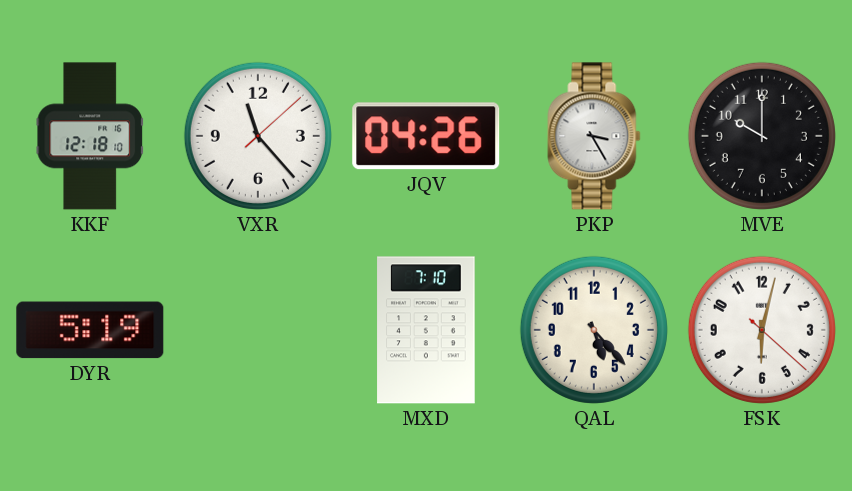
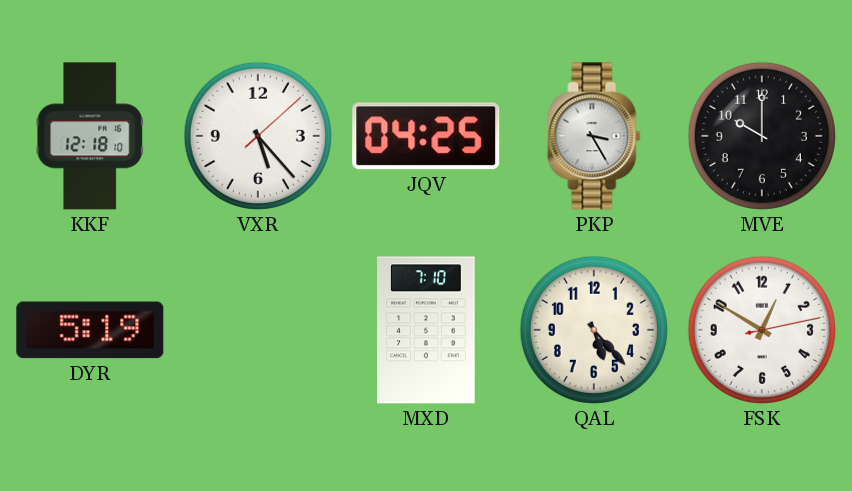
VXR: 11:23 -> 5:23 (258, 136)
JQV: 04:26 -> 04:25 (426, 136)
FSK: 6:02 -> 12:50 (762, 330)
